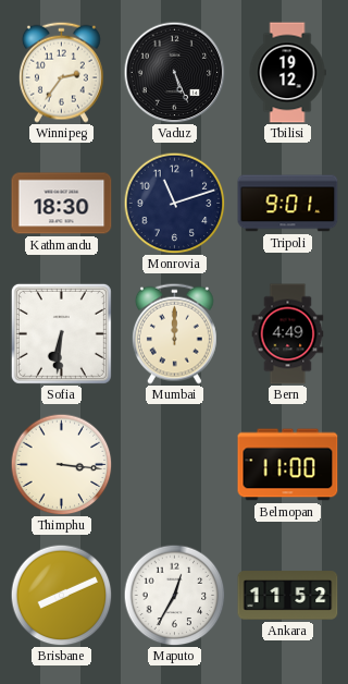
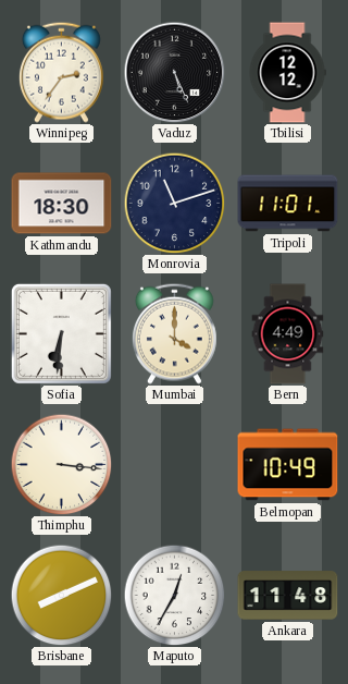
Tbilisi: 19:12 -> 12:12 (287, 73)
Tripoli: 9:01 -> 11:01 (288, 204)
Mumbai: 12:00 -> 4:00 (174, 333)
Belmopan: 11:00 -> 10:49 (288, 465)
Ankara: 11:52 -> 11:48 (288, 596)
